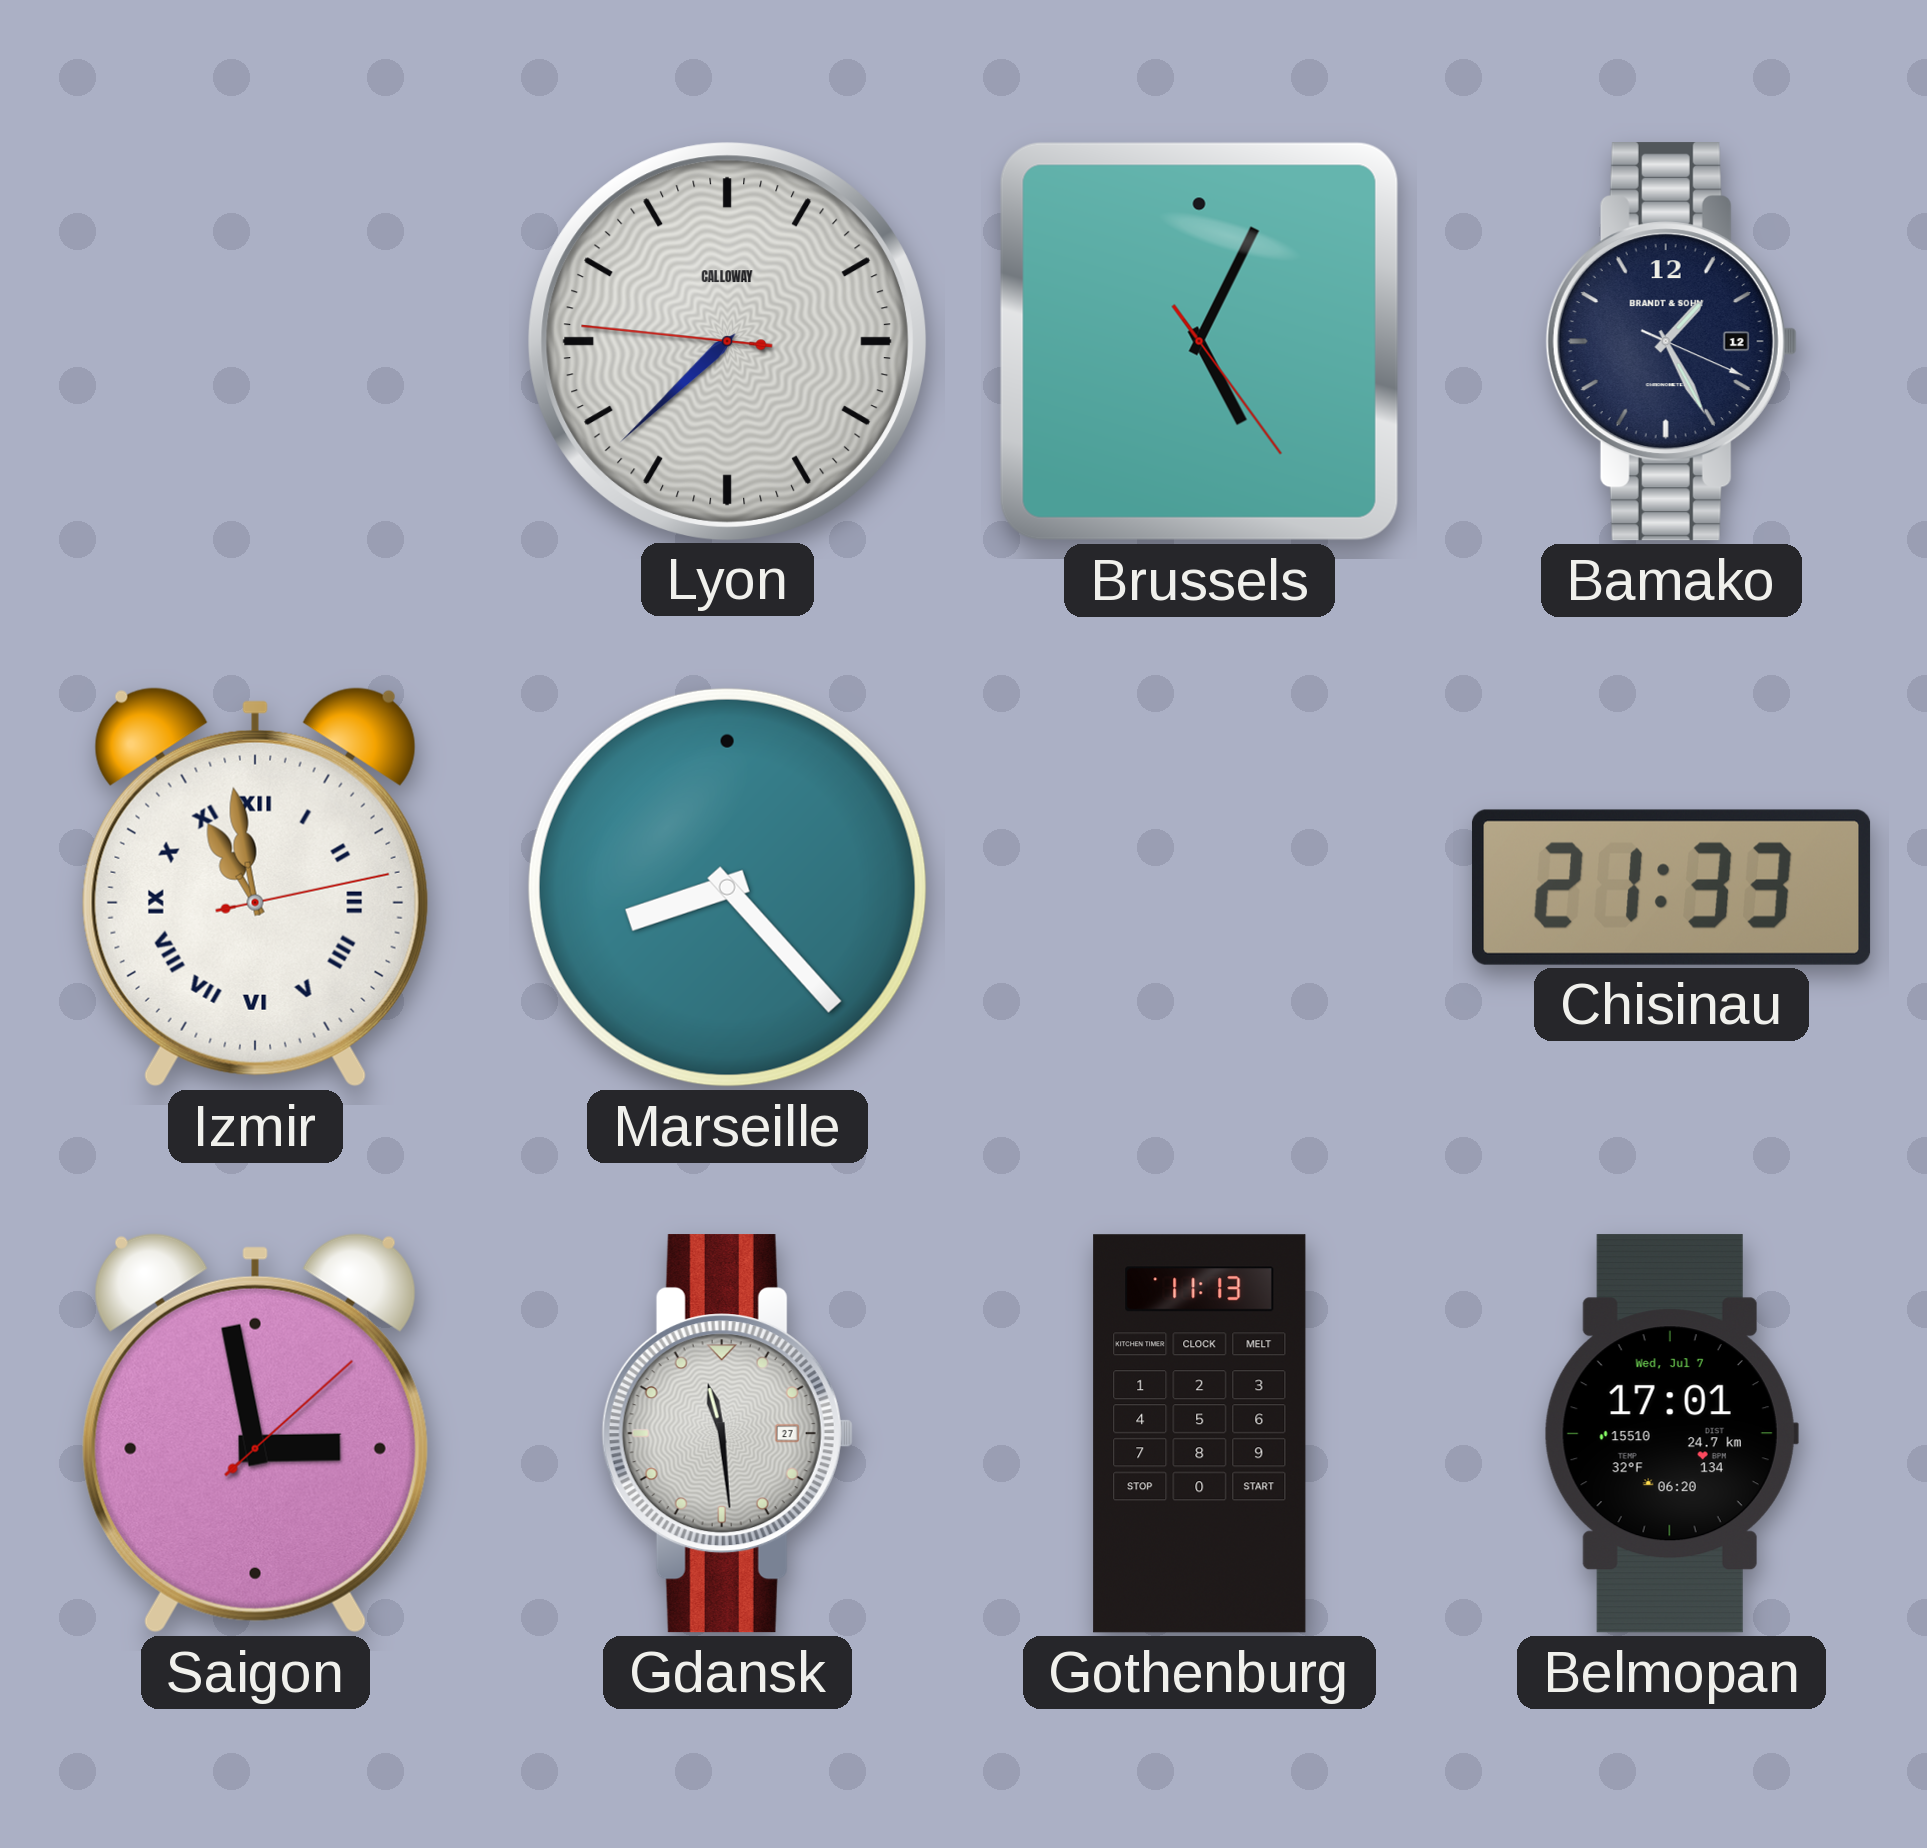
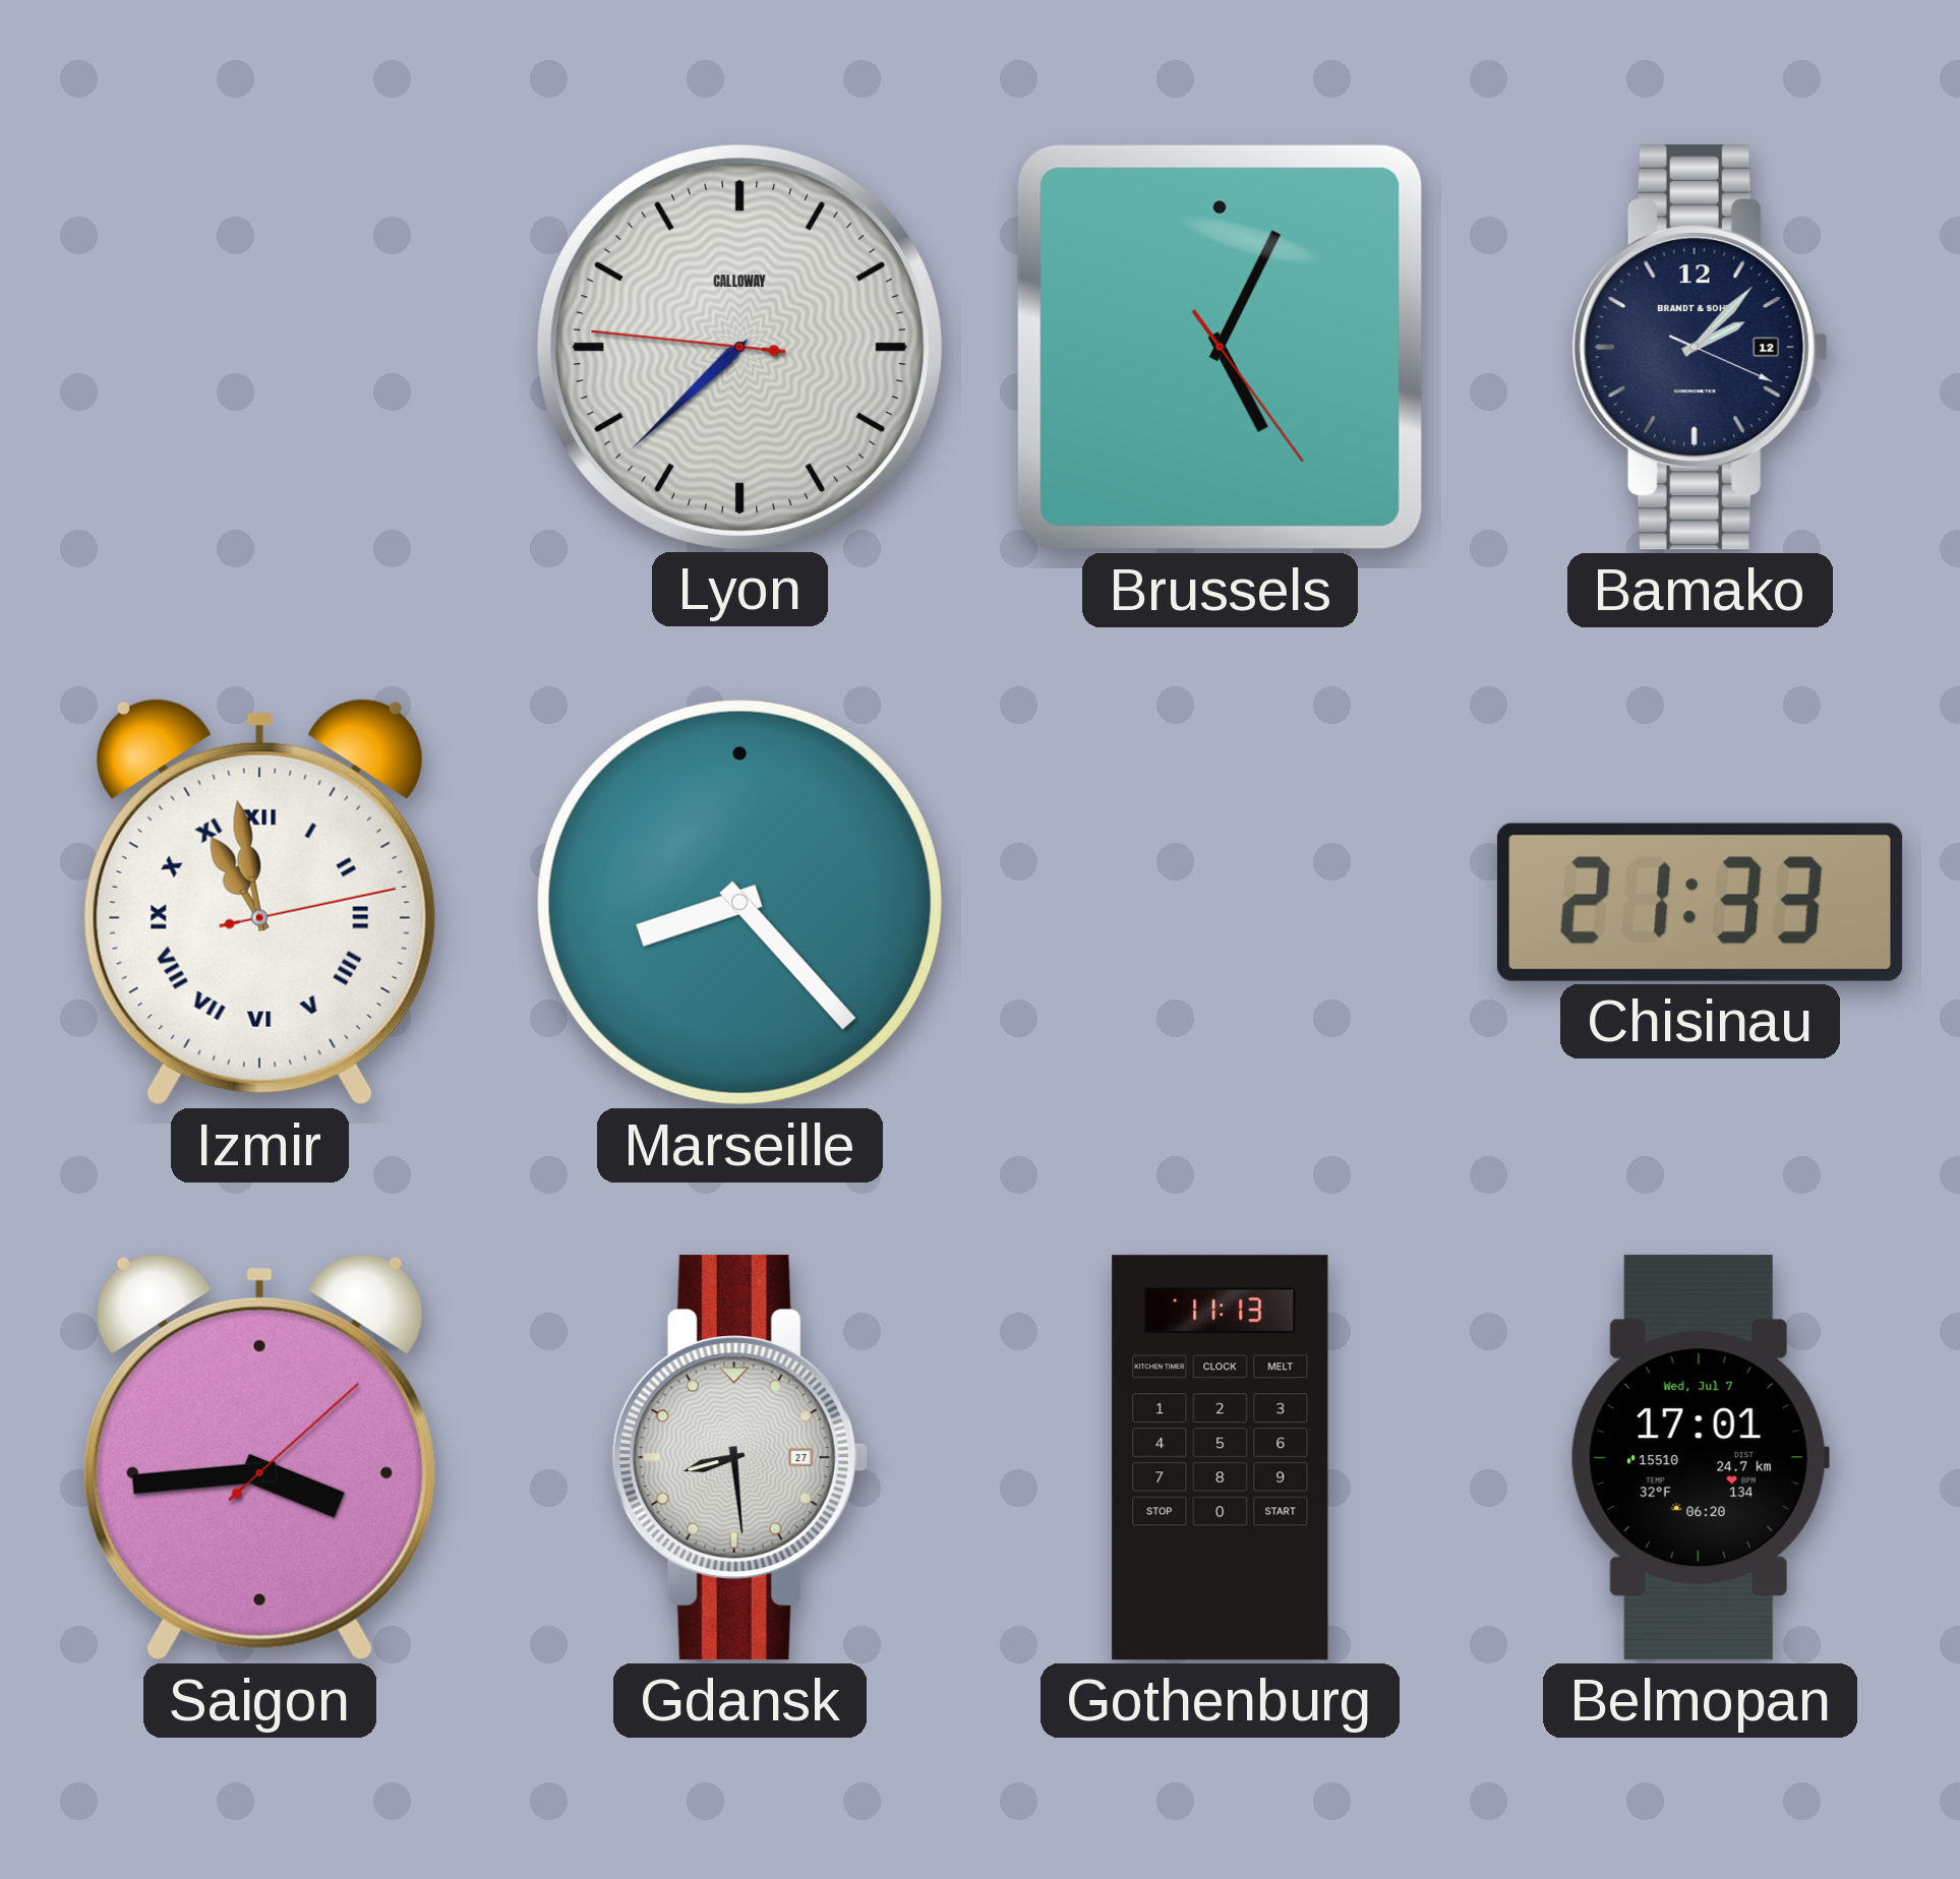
Bamako: 1:25 -> 2:07 (1700, 348)
Saigon: 2:58 -> 3:44 (259, 1457)
Gdansk: 11:29 -> 8:29 (739, 1458)
